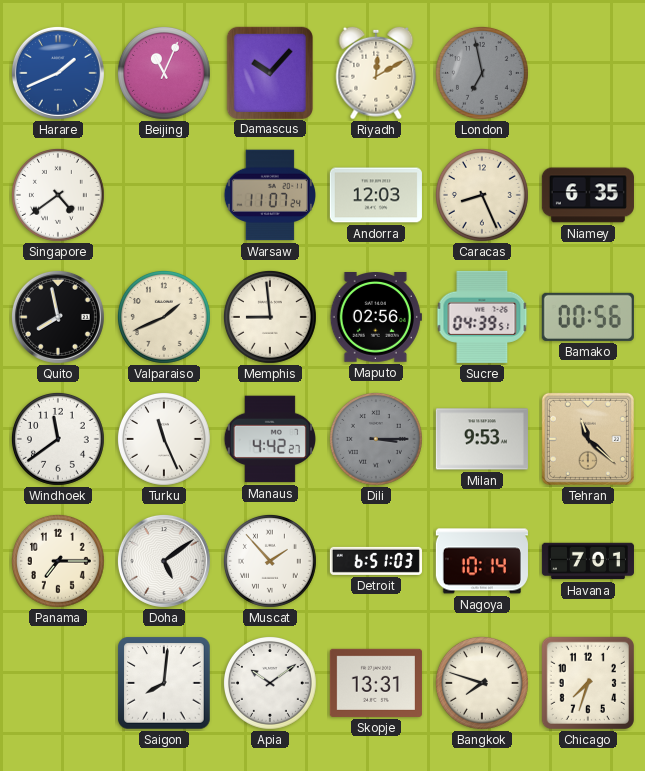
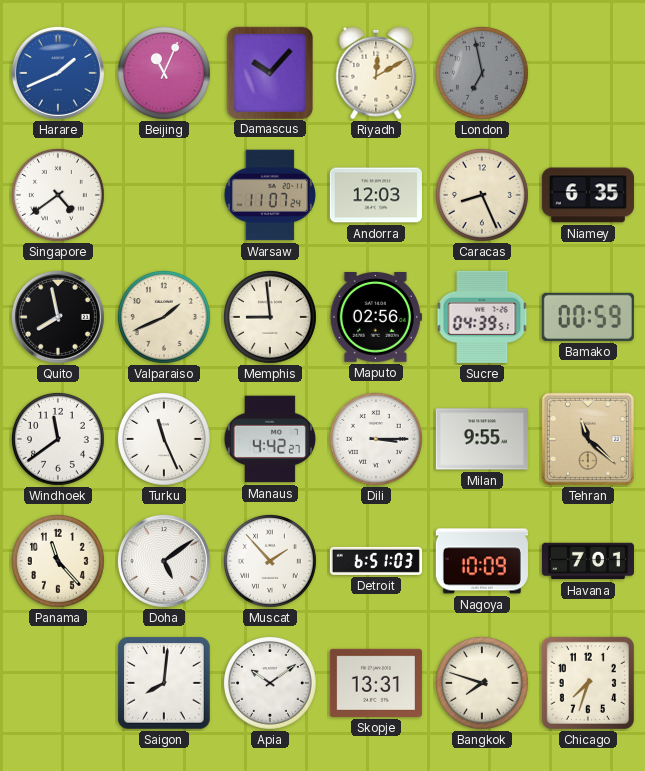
Bamako: 00:56 -> 00:59 (588, 317)
Dili dial: grey -> white (376, 439)
Milan: 9:53 -> 9:55 (482, 439)
Panama: 7:15 -> 11:23 (58, 561)
Nagoya: 10:14 -> 10:09 (482, 561)
